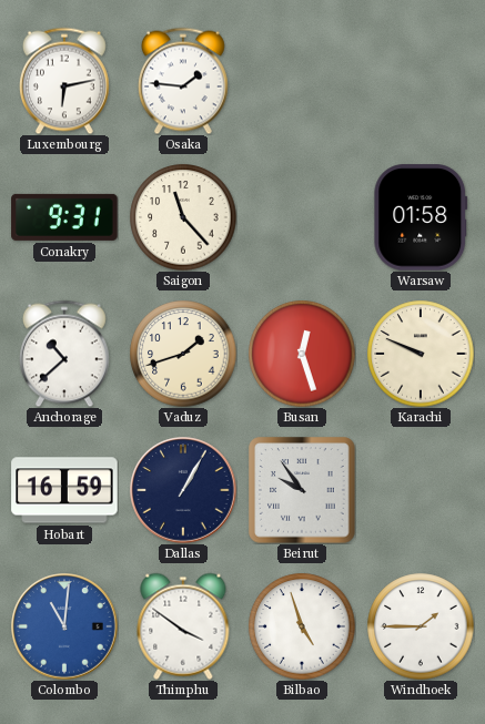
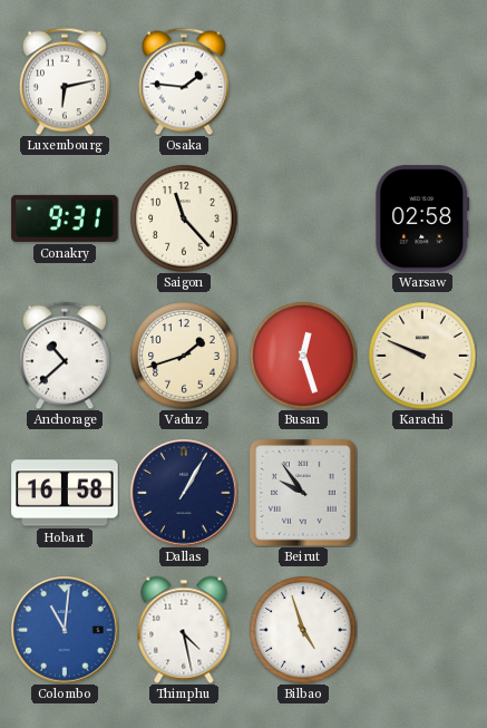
Warsaw: 01:58 -> 02:58 (422, 219)
Hobart: 16:59 -> 16:58 (65, 493)
Thimphu: 3:51 -> 4:28 (184, 630)
Windhoek: 1:45 -> none (421, 626)
